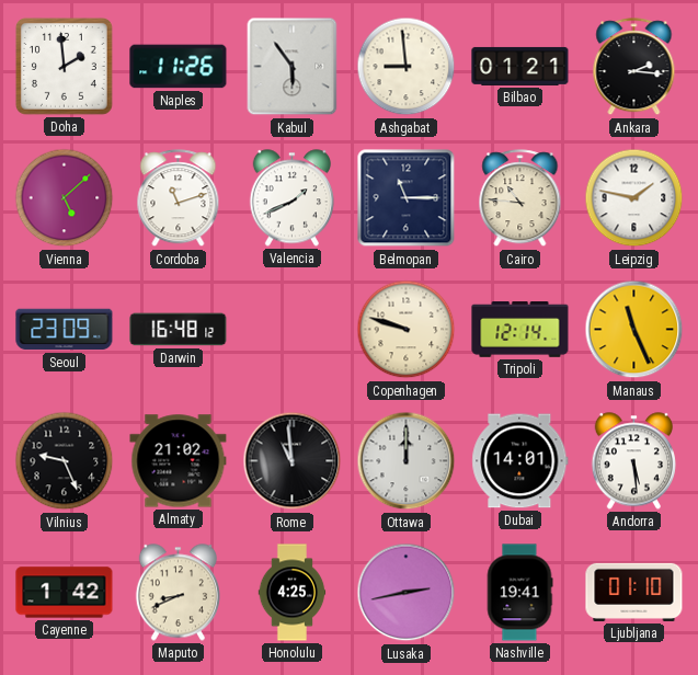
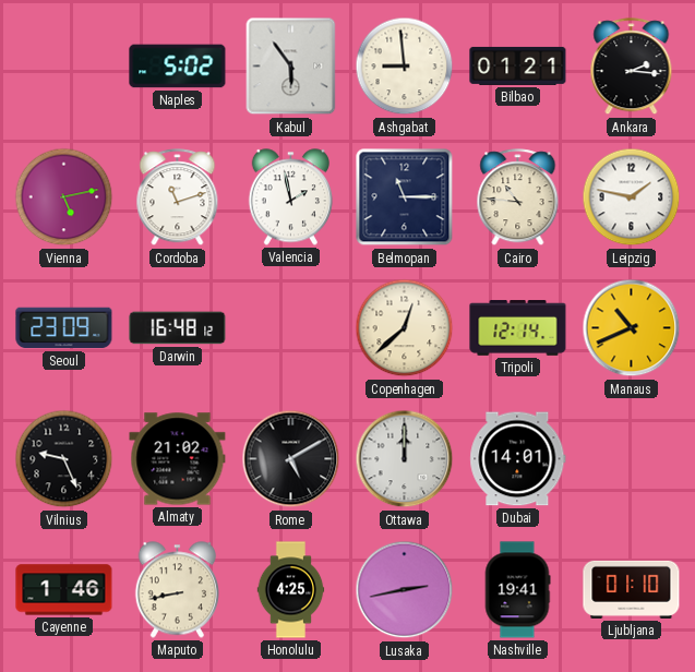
Doha: 1:59 -> none (64, 66)
Naples: 11:26 -> 5:02 (178, 67)
Vienna: 5:08 -> 5:13 (64, 197)
Valencia: 1:41 -> 1:58 (290, 197)
Copenhagen: 9:48 -> 12:38 (405, 328)
Manaus: 11:26 -> 10:41 (632, 328)
Rome: 10:59 -> 5:10 (291, 459)
Andorra: 5:29 -> none (633, 461)
Cayenne: 1:42 -> 1:46 (64, 590)
Maputo: 8:41 -> 8:43 (177, 590)
